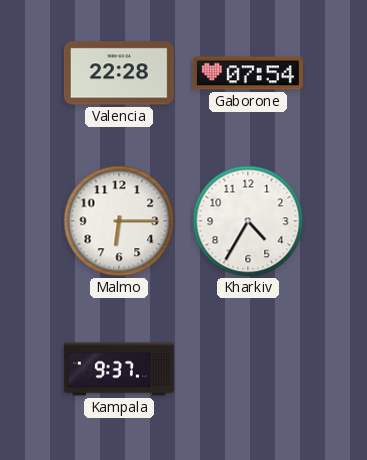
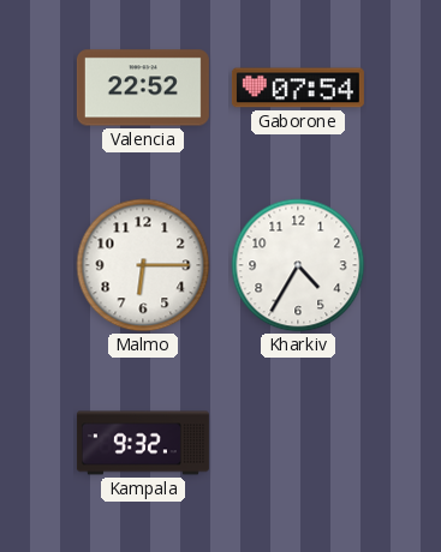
Valencia: 22:28 -> 22:52 (143, 88)
Kampala: 9:37 -> 9:32 (143, 443)
